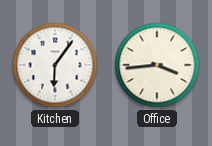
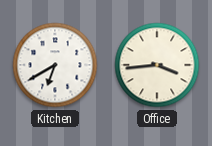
Kitchen: 6:06 -> 6:40 (55, 65)
